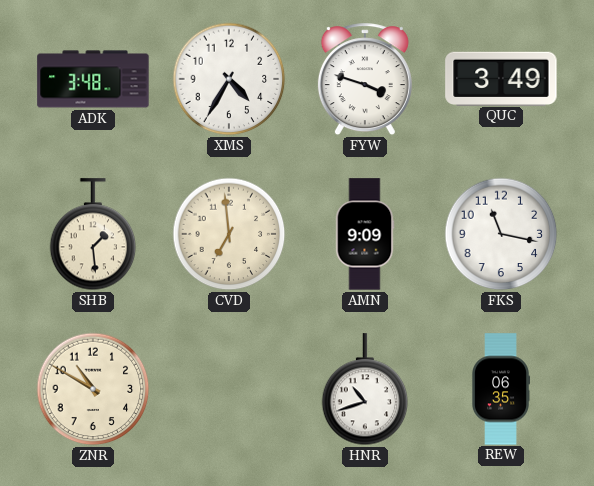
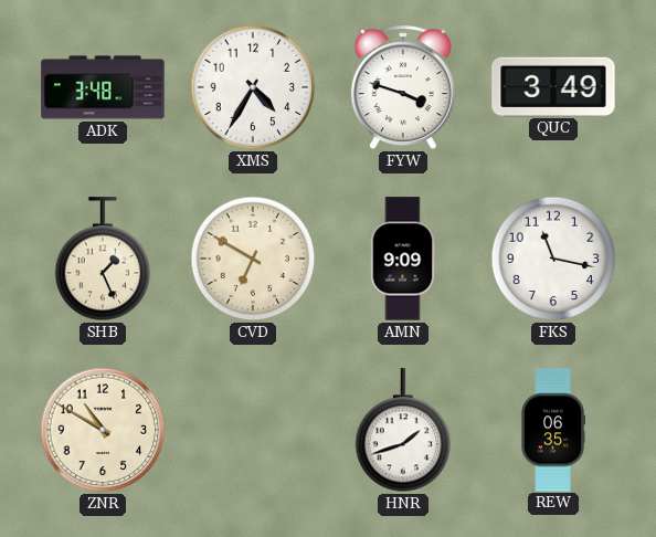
SHB: 1:29 -> 1:26 (103, 260)
CVD: 6:59 -> 6:50 (253, 259)
HNR: 10:42 -> 1:42 (403, 431)
